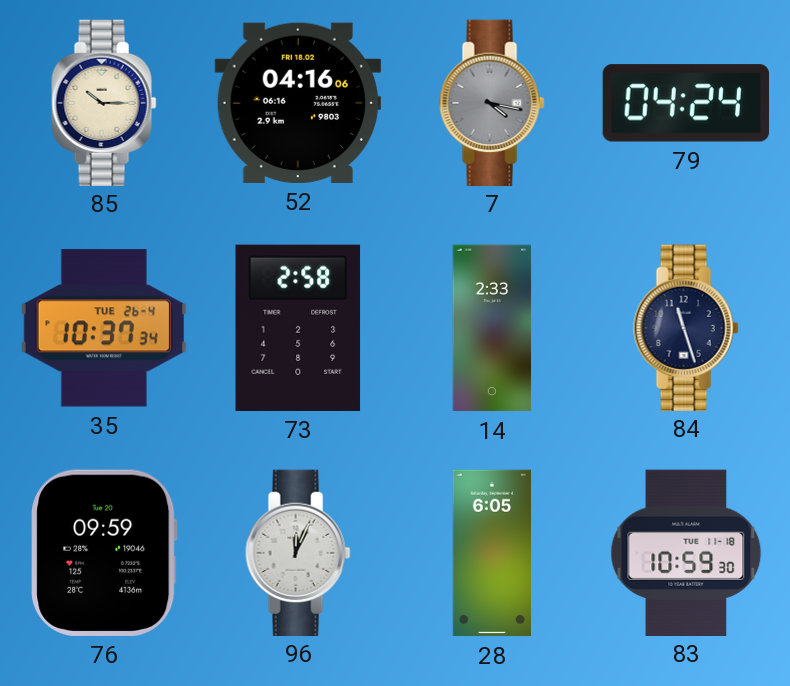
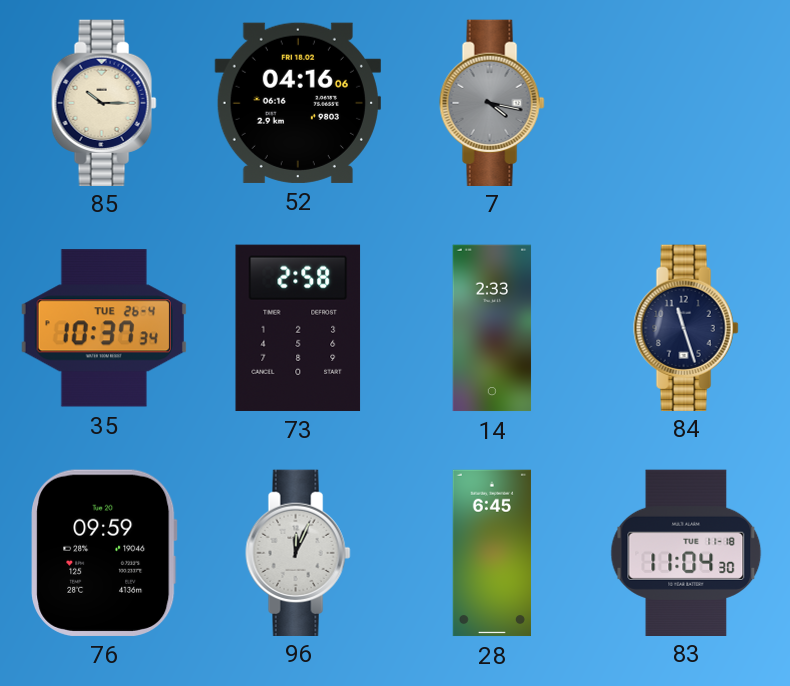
79: 04:24 -> none (685, 103)
28: 6:05 -> 6:45 (492, 553)
83: 10:59 -> 11:04 (686, 552)
